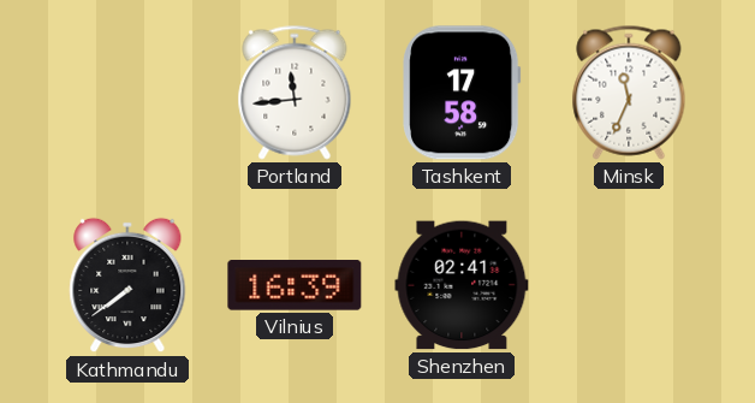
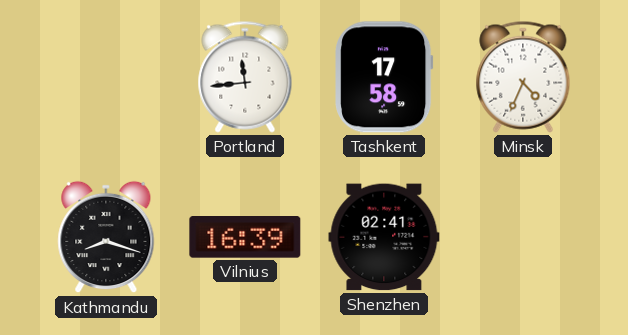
Minsk: 11:34 -> 4:34 (523, 77)
Kathmandu: 7:39 -> 8:18 (106, 237)
